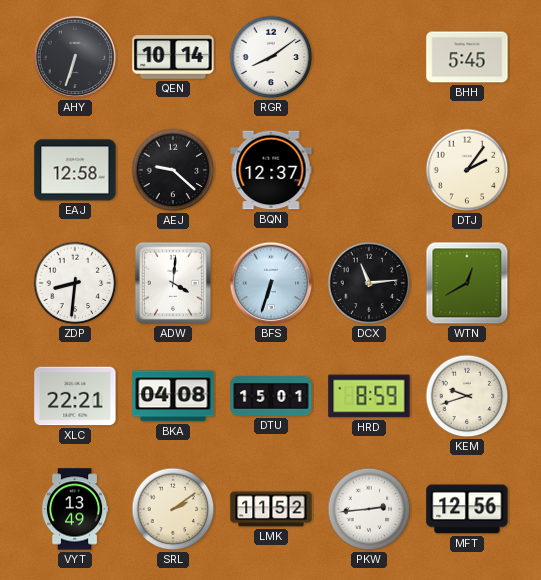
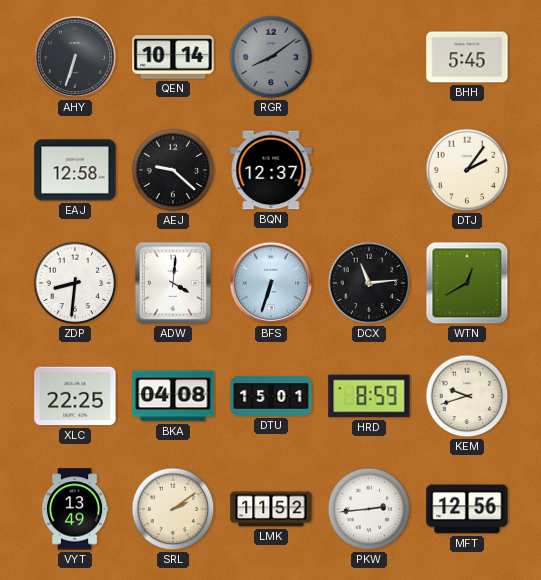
RGR dial: white -> grey (271, 57)
XLC: 22:21 -> 22:25 (75, 396)
